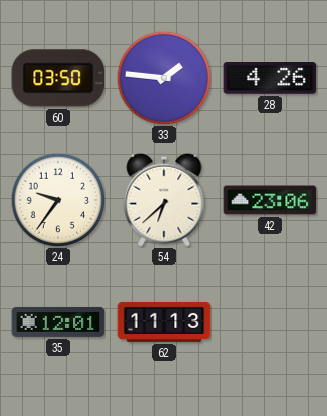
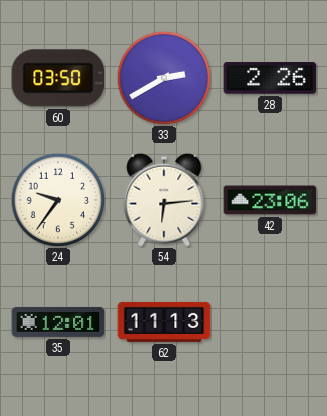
33: 1:46 -> 2:40 (164, 78)
28: 4:26 -> 2:26 (270, 79)
54: 6:38 -> 6:14 (164, 200)
